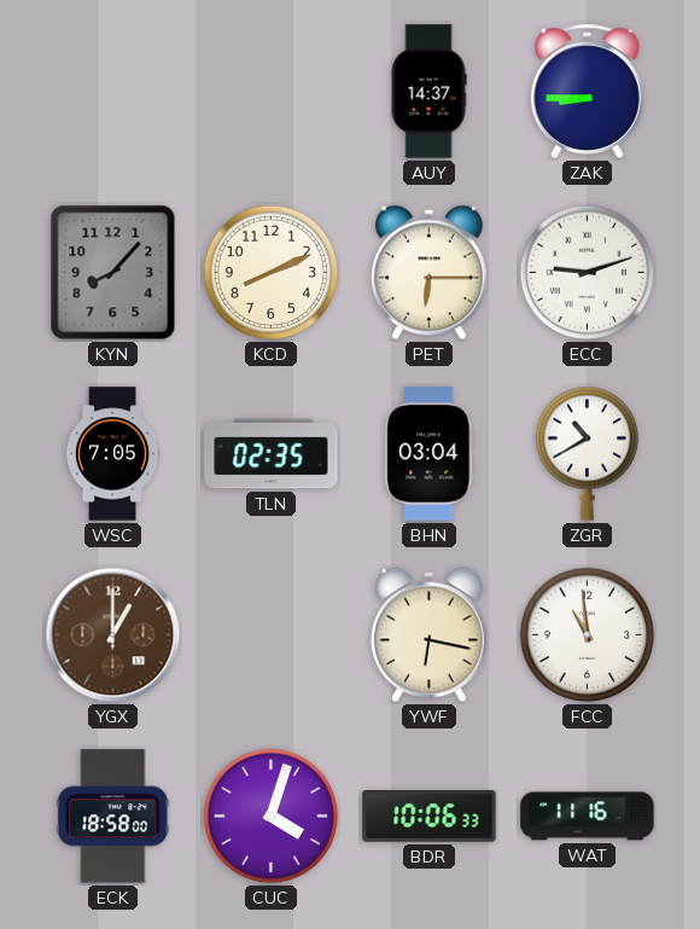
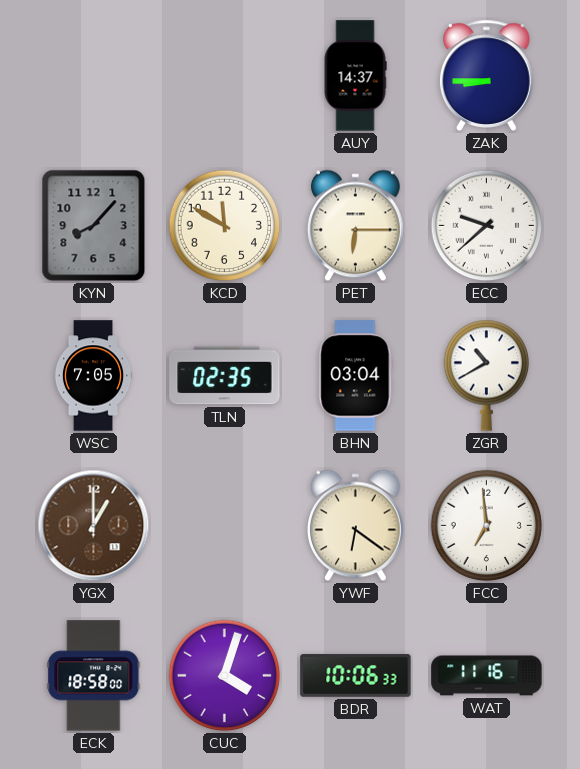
KCD: 8:11 -> 11:50 (225, 226)
ECC: 9:12 -> 9:38 (487, 226)
YWF: 6:17 -> 6:21 (355, 526)
FCC: 10:59 -> 6:59 (487, 526)
